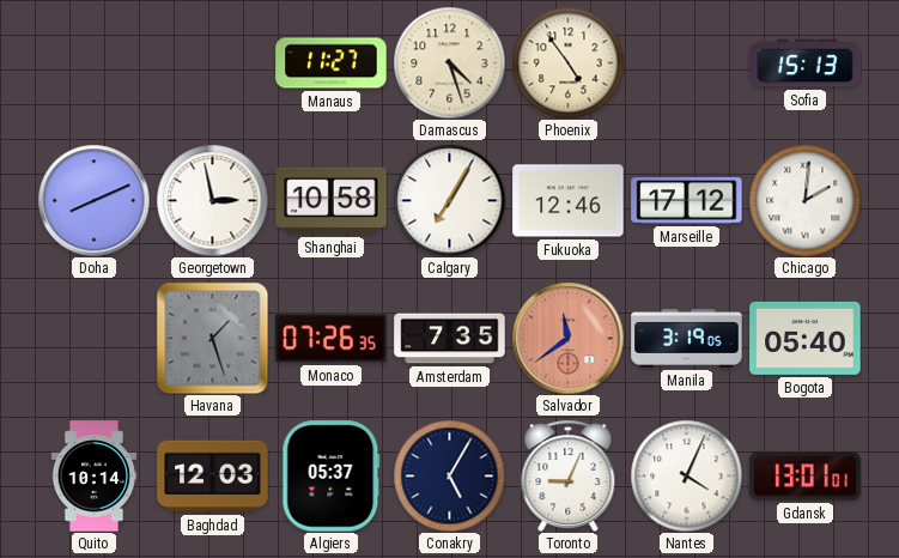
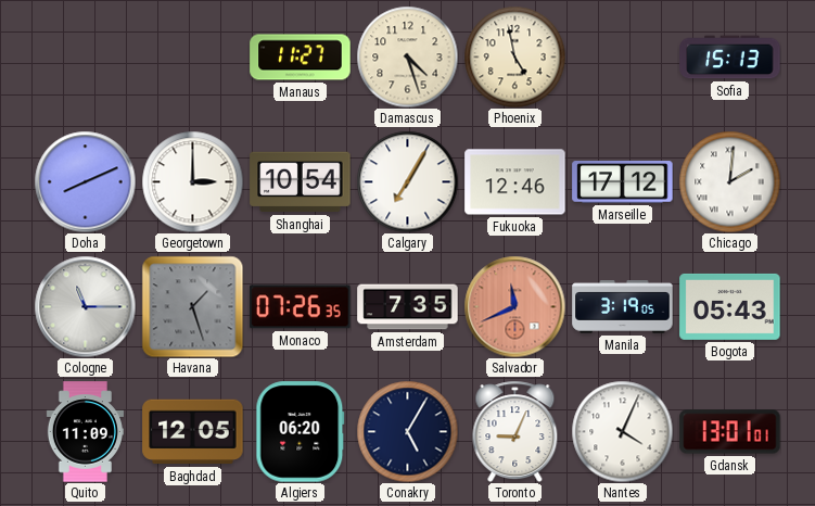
Phoenix: 4:54 -> 4:58 (514, 56)
Georgetown: 2:58 -> 3:00 (192, 181)
Shanghai: 10:58 -> 10:54 (301, 182)
Cologne: none -> 11:15 (85, 306)
Salvador: 11:39 -> 11:41 (514, 306)
Bogota: 05:40 -> 05:43 (730, 306)
Quito: 10:14 -> 11:09 (85, 432)
Baghdad: 12:03 -> 12:05 (193, 432)
Algiers: 05:37 -> 06:20 (301, 432)
